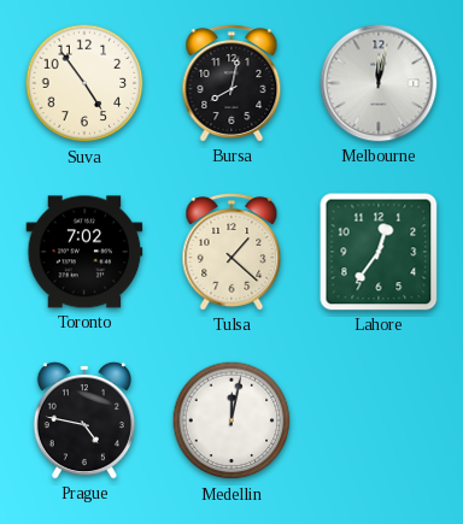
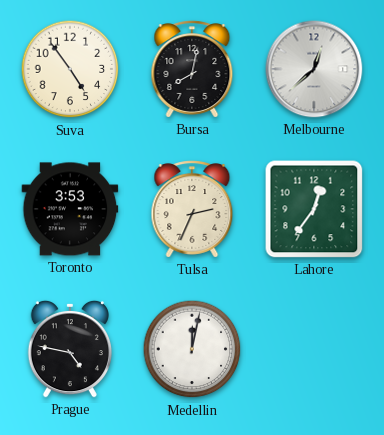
Melbourne: 12:02 -> 12:38 (314, 69)
Toronto: 7:02 -> 3:53 (70, 209)
Tulsa: 1:22 -> 2:34 (192, 209)
